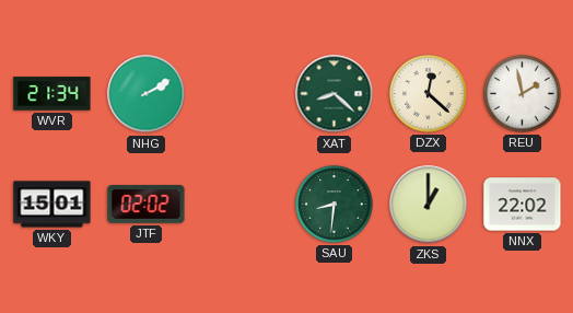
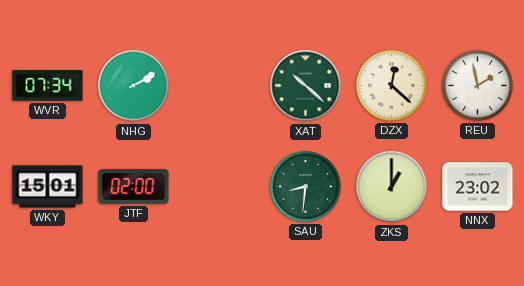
WVR: 21:34 -> 07:34 (48, 86)
XAT: 8:22 -> 10:22 (306, 86)
JTF: 02:02 -> 02:00 (134, 187)
NNX: 22:02 -> 23:02 (478, 187)
